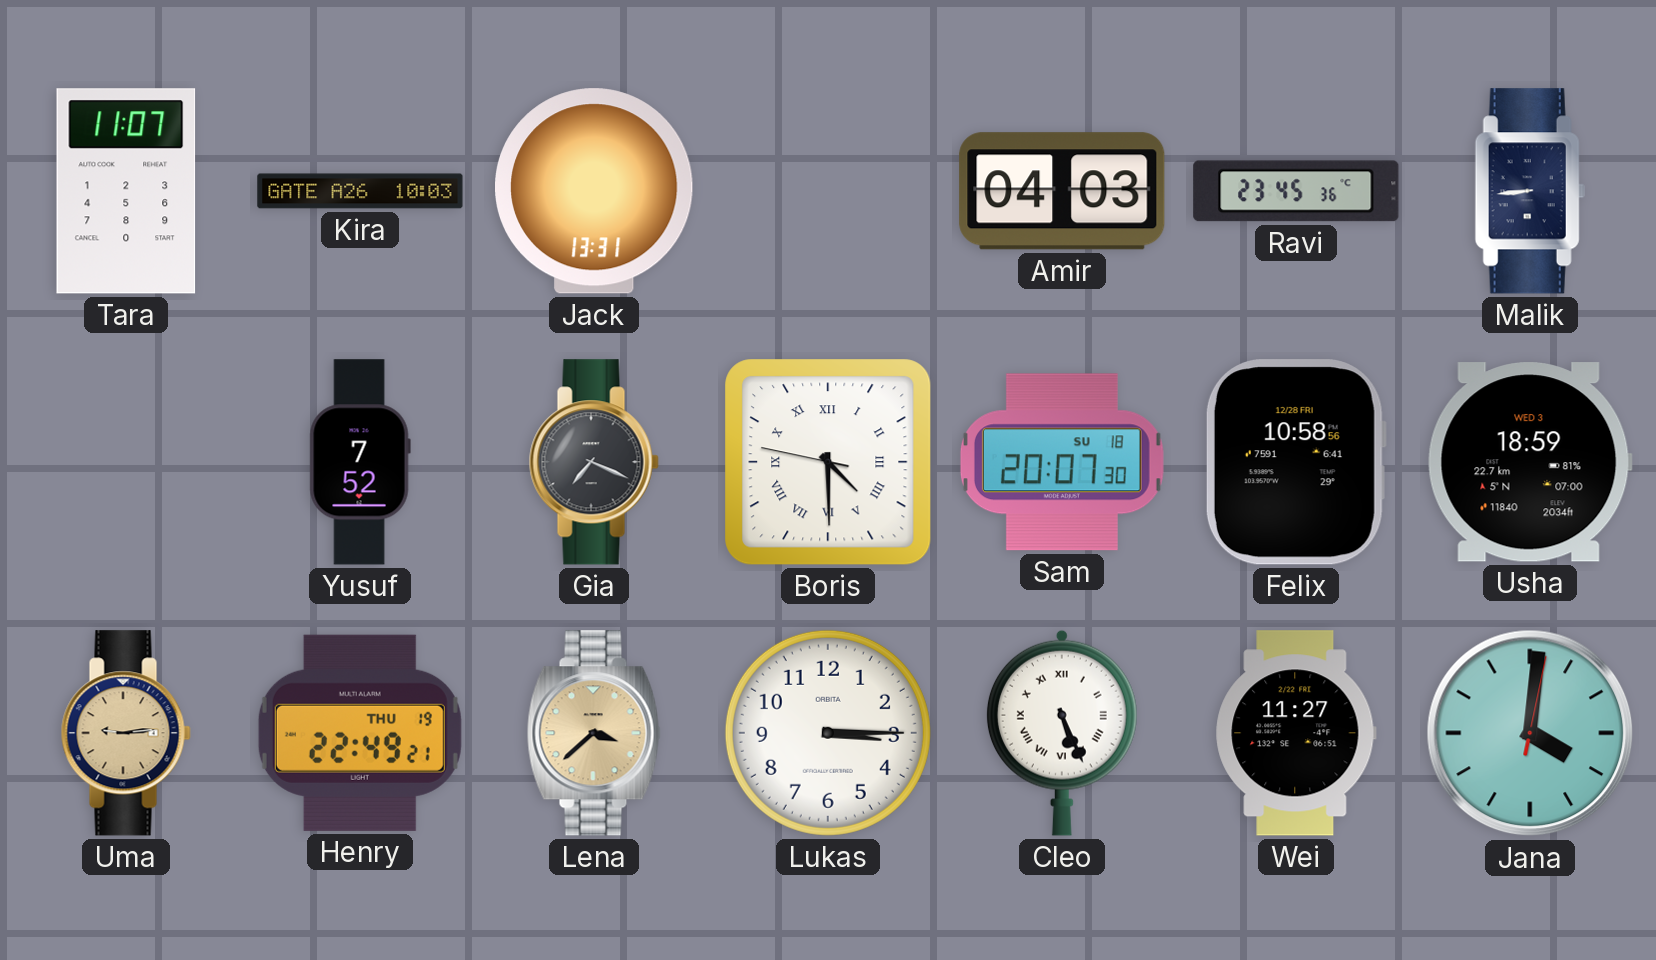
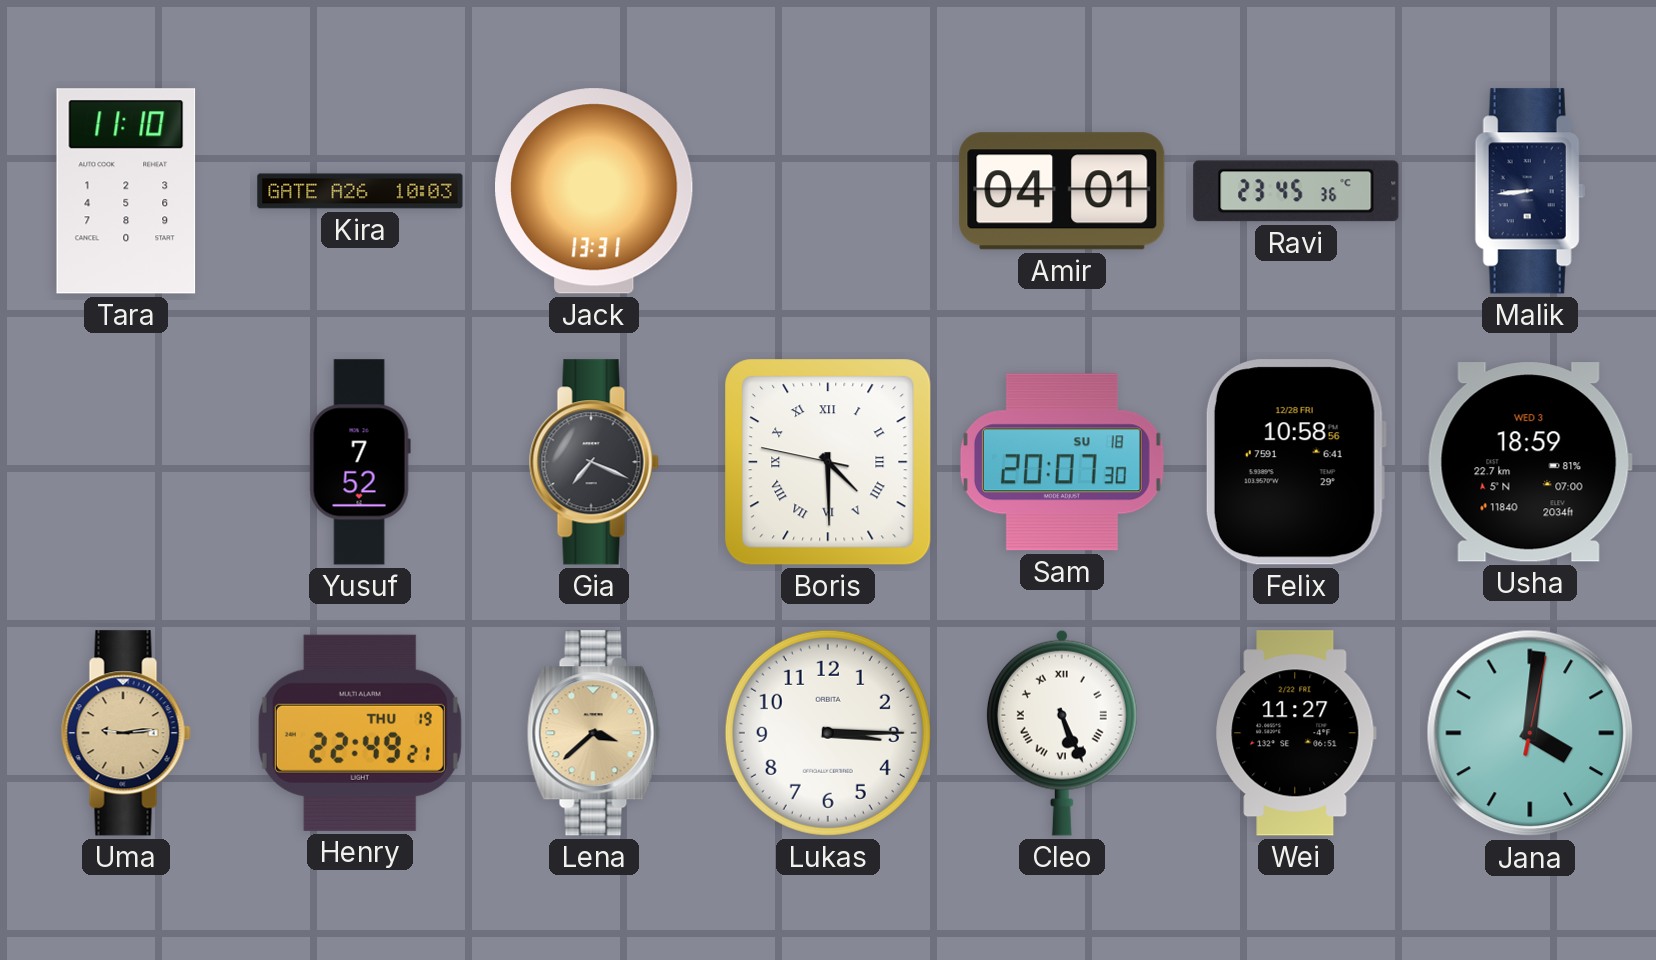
Tara: 11:07 -> 11:10 (126, 191)
Amir: 04:03 -> 04:01 (1062, 191)
